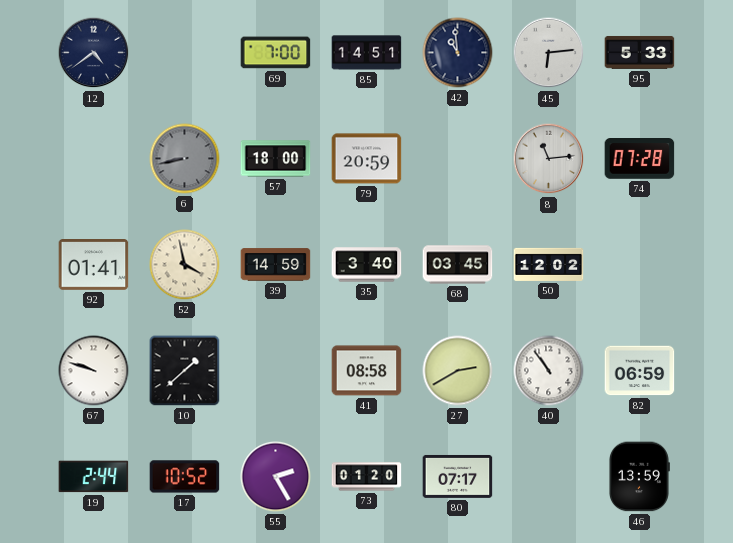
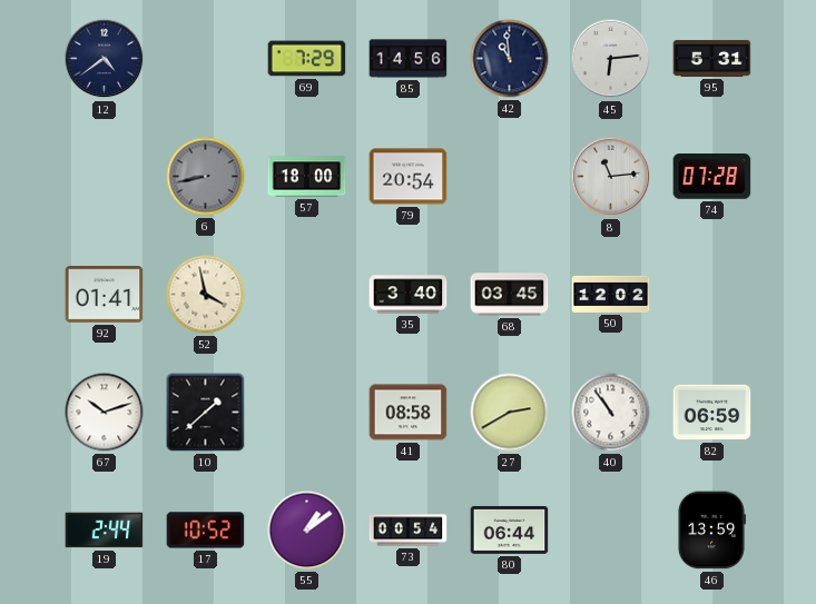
69: 7:00 -> 7:29 (307, 59)
85: 14:51 -> 14:56 (409, 59)
95: 5:33 -> 5:31 (712, 58)
79: 20:59 -> 20:54 (409, 177)
39: 14:59 -> none (276, 265)
67: 9:48 -> 10:12 (105, 413)
55: 2:25 -> 1:09 (307, 531)
73: 01:20 -> 00:54 (409, 531)
80: 07:17 -> 06:44 (510, 529)
